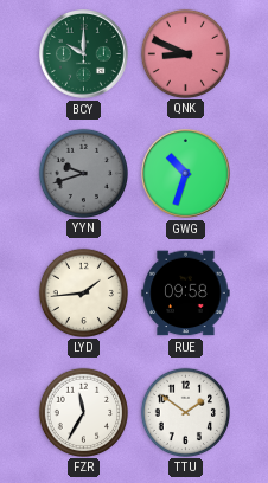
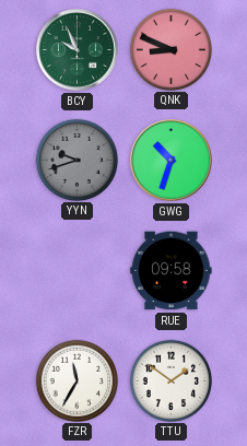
BCY: 10:00 -> 9:56 (78, 50)
LYD: 1:44 -> none (83, 292)
